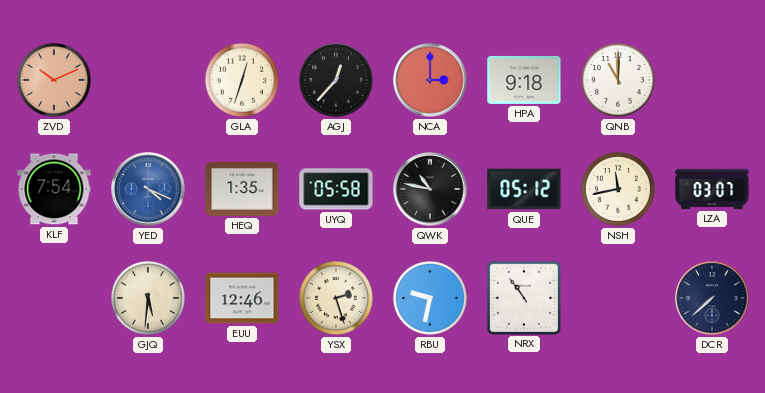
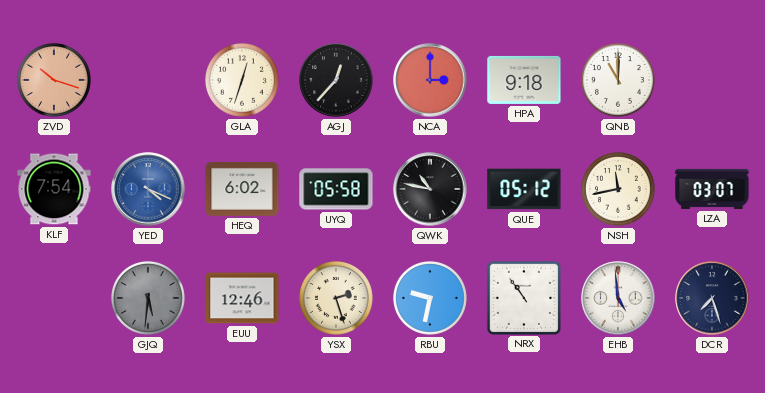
ZVD: 10:11 -> 10:18 (54, 80)
HEQ: 1:35 -> 6:02 (242, 189)
GJQ dial: cream -> grey (148, 298)
EHB: none -> 4:59 (618, 298)
DCR: 7:38 -> 7:27 (712, 298)
